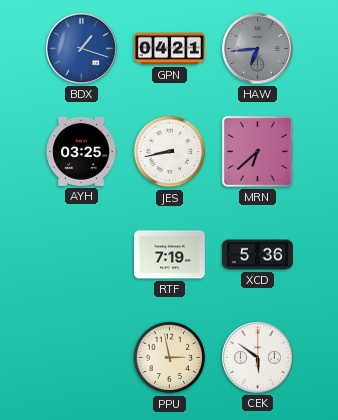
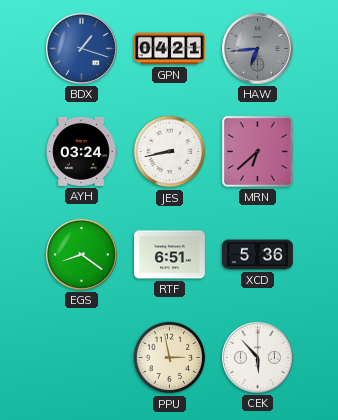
AYH: 03:25 -> 03:24 (81, 151)
EGS: none -> 8:21 (81, 254)
RTF: 7:19 -> 6:51 (169, 255)
CEK: 5:51 -> 5:53 (257, 357)
